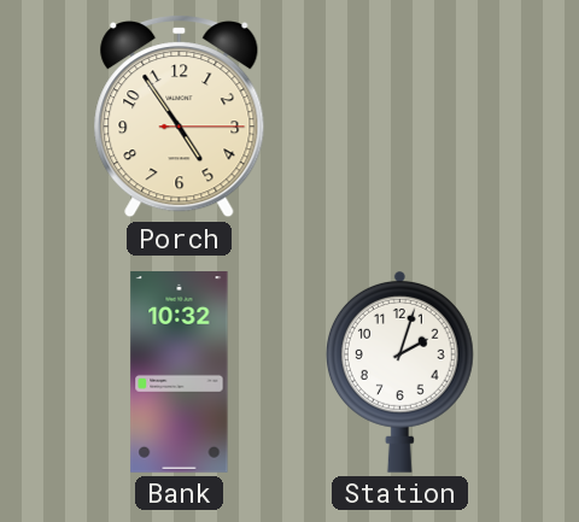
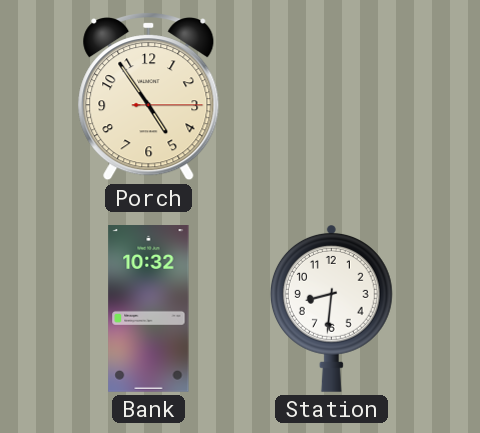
Station: 2:03 -> 8:31 (331, 309)
